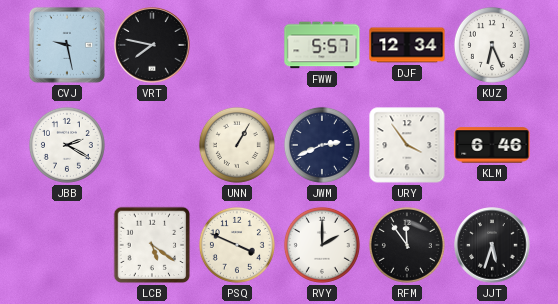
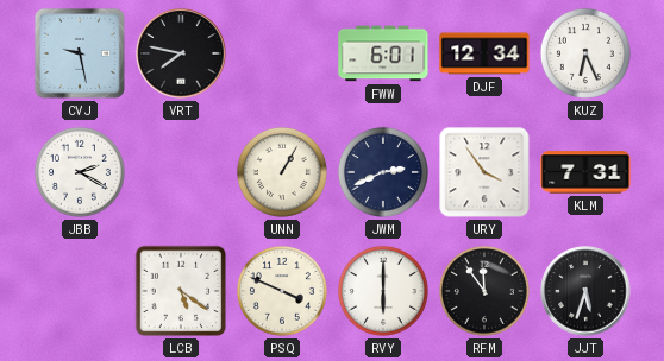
FWW: 5:57 -> 6:01 (383, 53)
KLM: 6:46 -> 7:31 (585, 172)
RVY: 2:00 -> 6:00 (383, 291)
